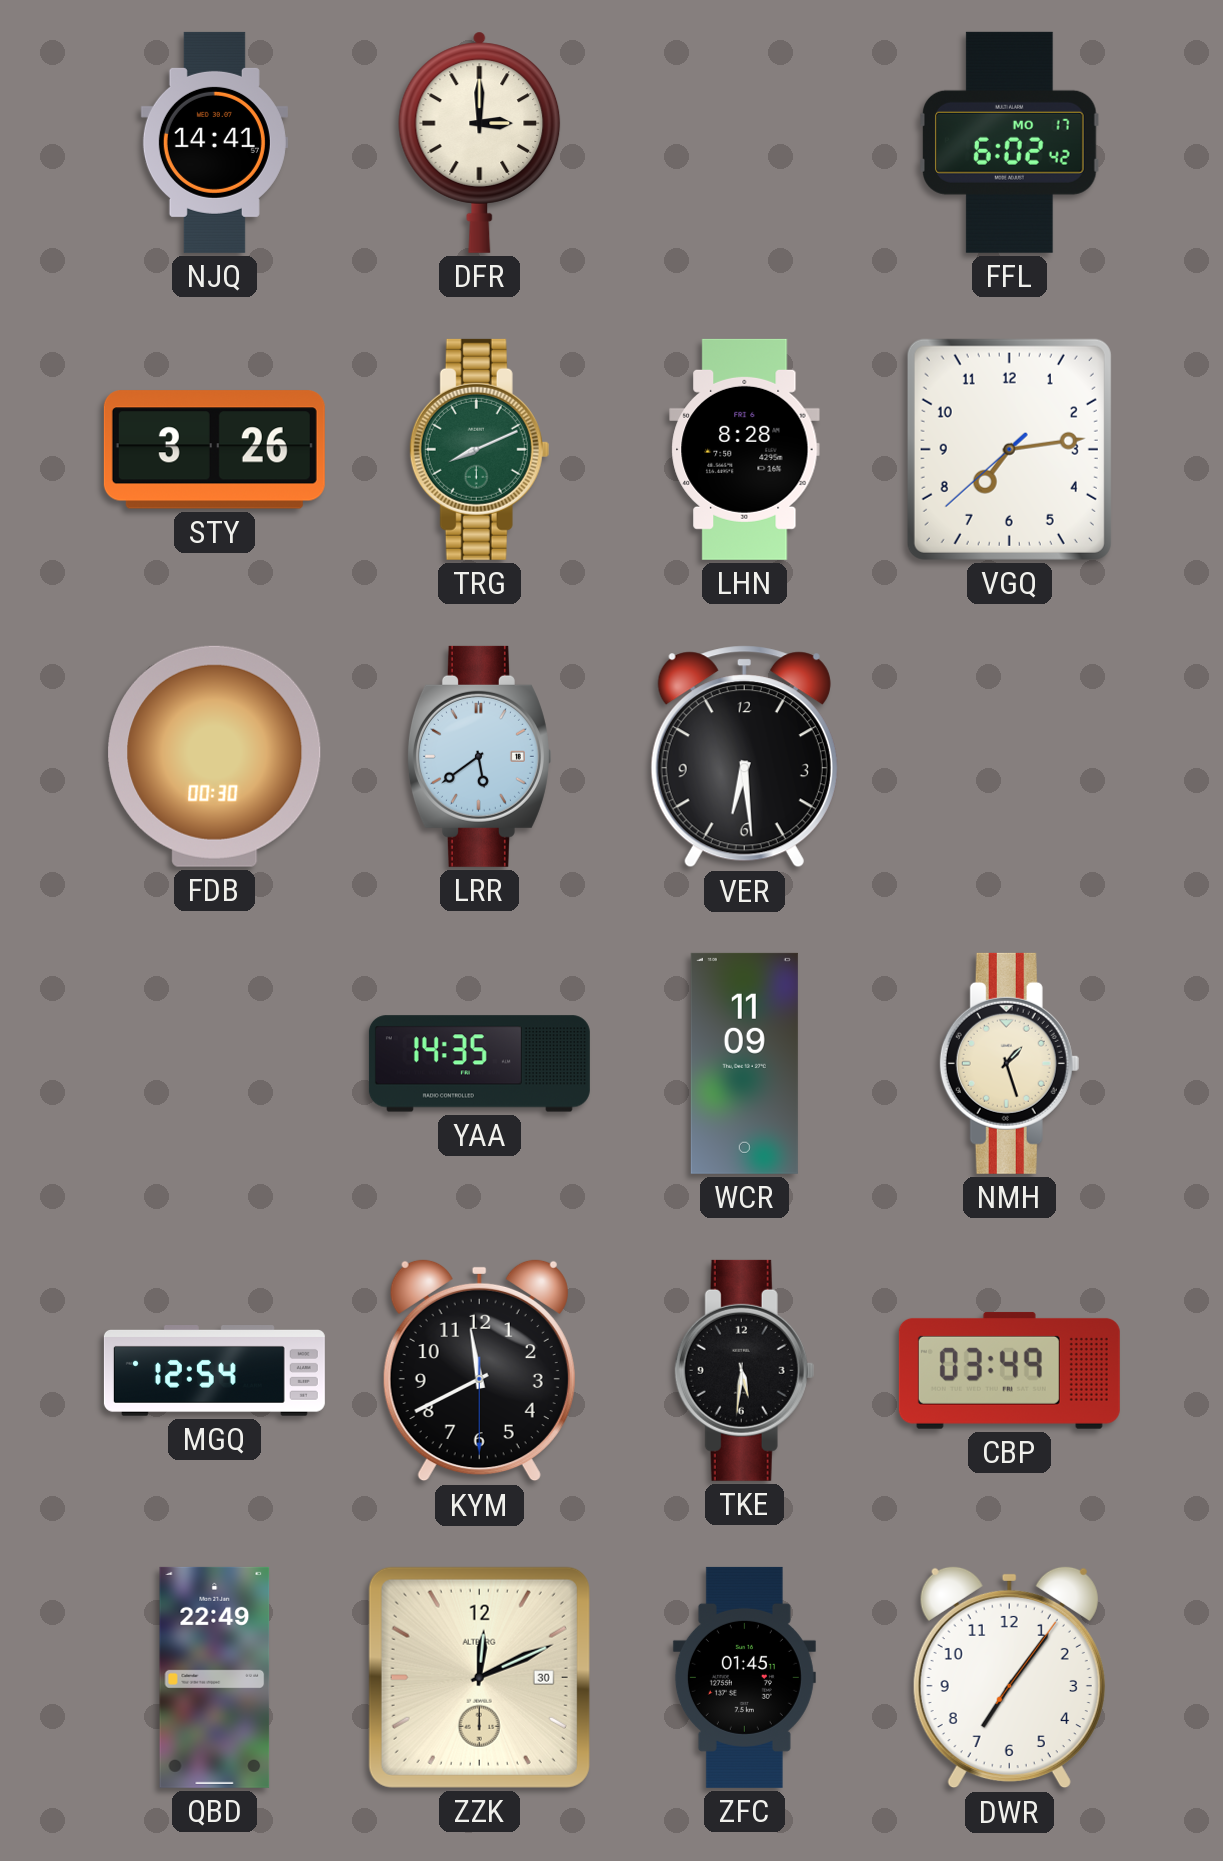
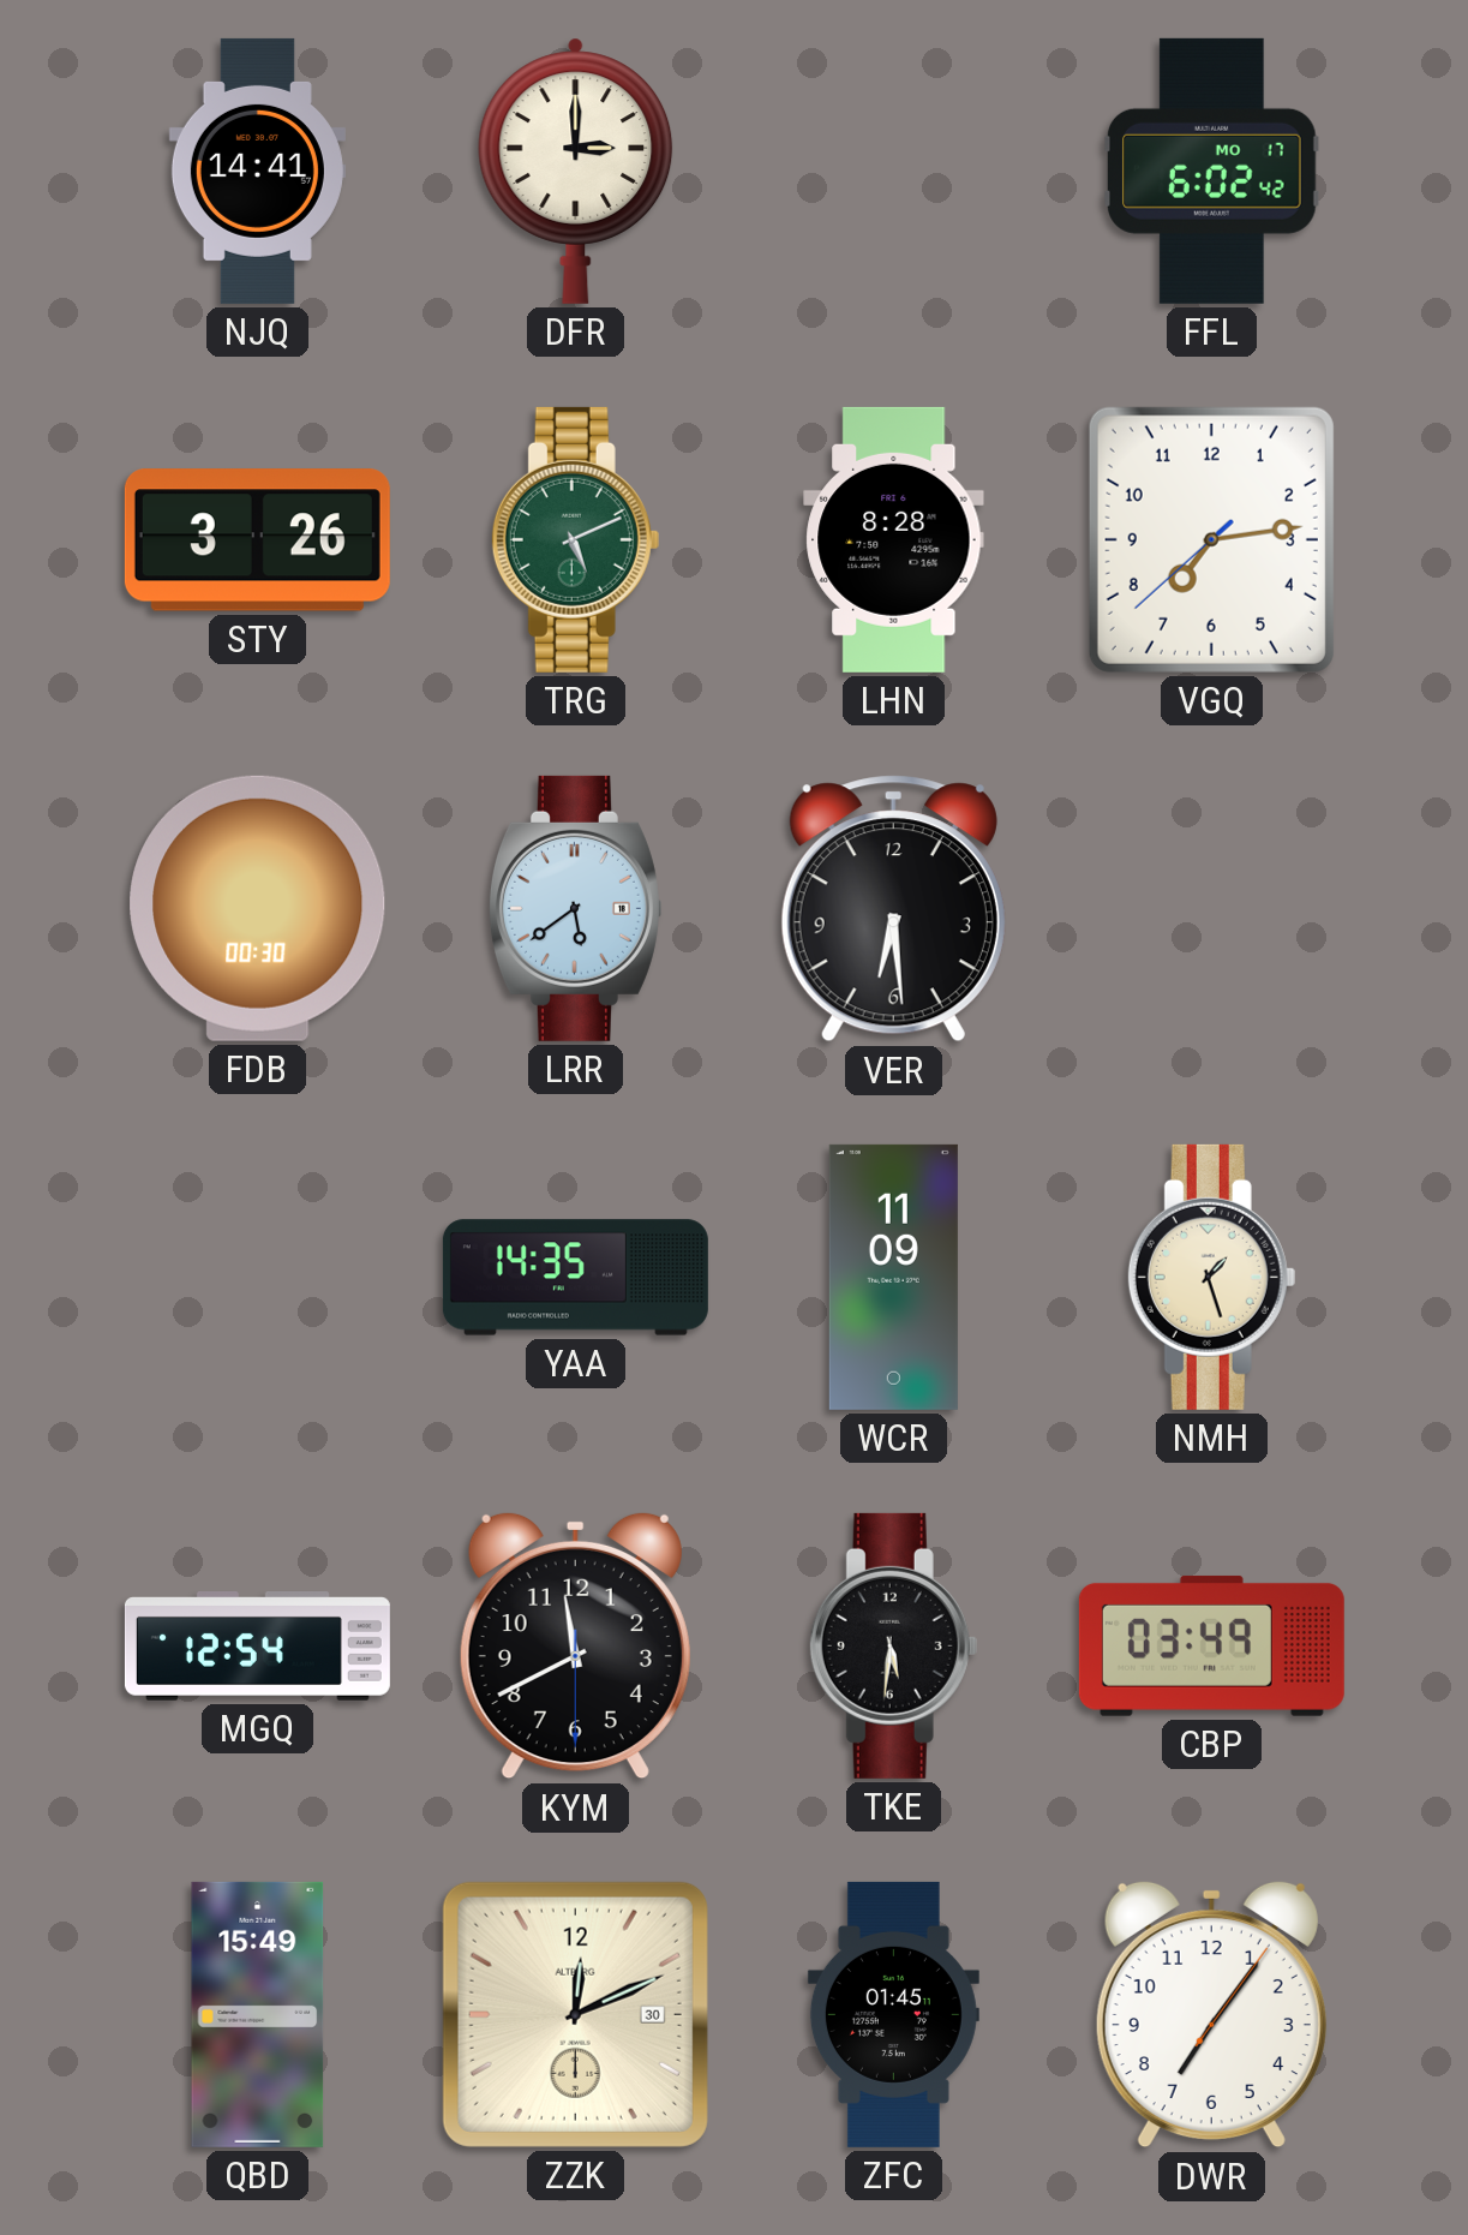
TRG: 8:11 -> 5:11 (576, 539)
QBD: 22:49 -> 15:49 (258, 2014)
